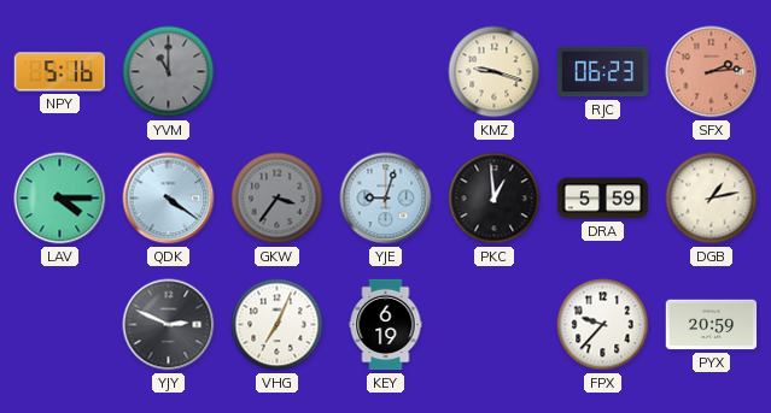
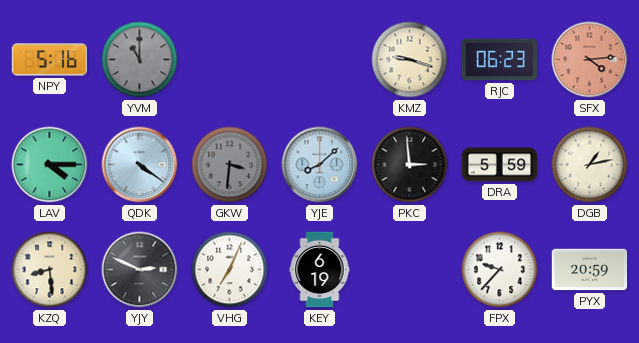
SFX: 2:14 -> 4:14 (590, 60)
GKW: 3:36 -> 3:31 (230, 165)
YJE: 9:03 -> 8:08 (320, 165)
PKC: 12:59 -> 2:59 (410, 165)
KZQ: none -> 8:29 (50, 270)
